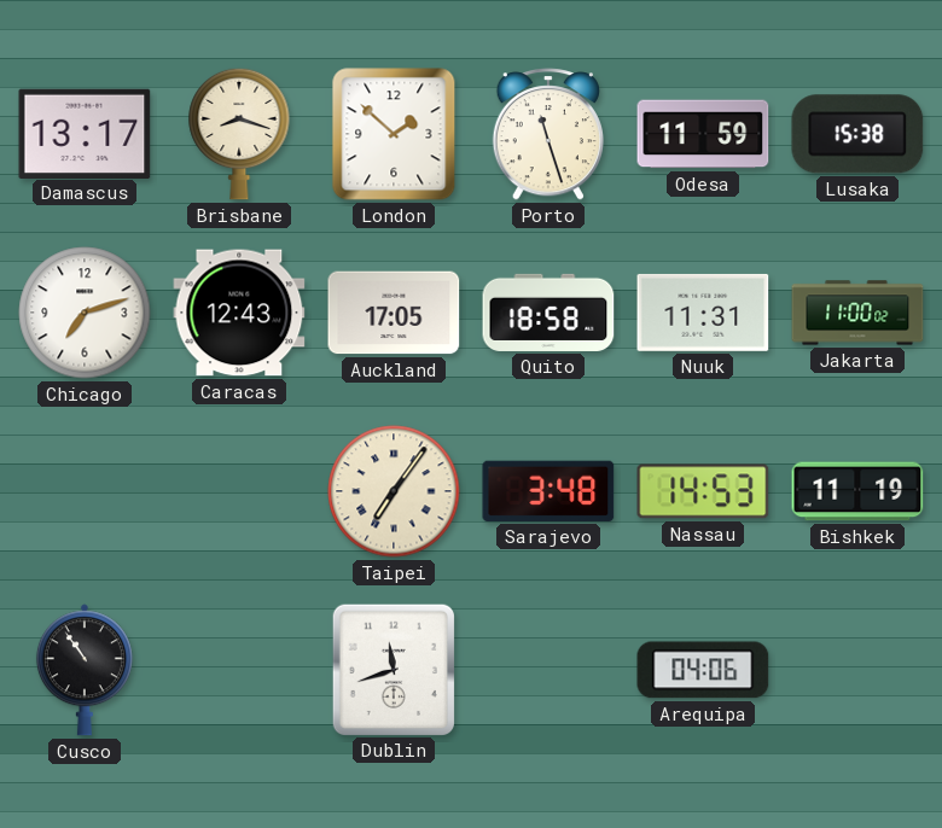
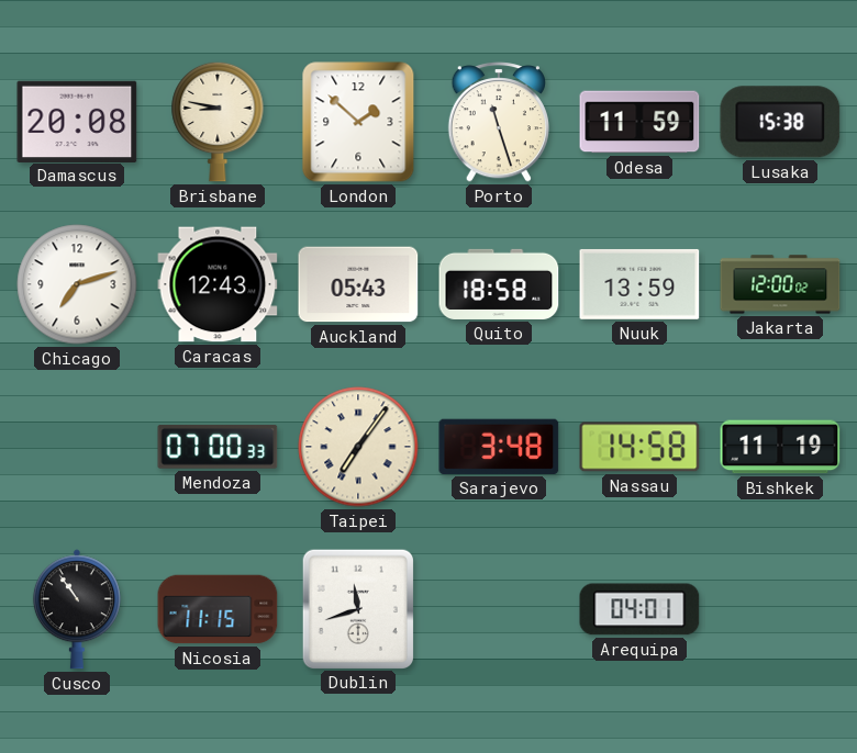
Damascus: 13:17 -> 20:08 (77, 121)
Brisbane: 8:18 -> 8:47 (218, 122)
Auckland: 17:05 -> 05:43 (358, 284)
Nuuk: 11:31 -> 13:59 (639, 284)
Jakarta: 11:00 -> 12:00 (780, 284)
Mendoza: none -> 07:00 (218, 447)
Nassau: 14:53 -> 14:58 (639, 447)
Nicosia: none -> 11:15 (218, 609)
Arequipa: 04:06 -> 04:01 (639, 609)
